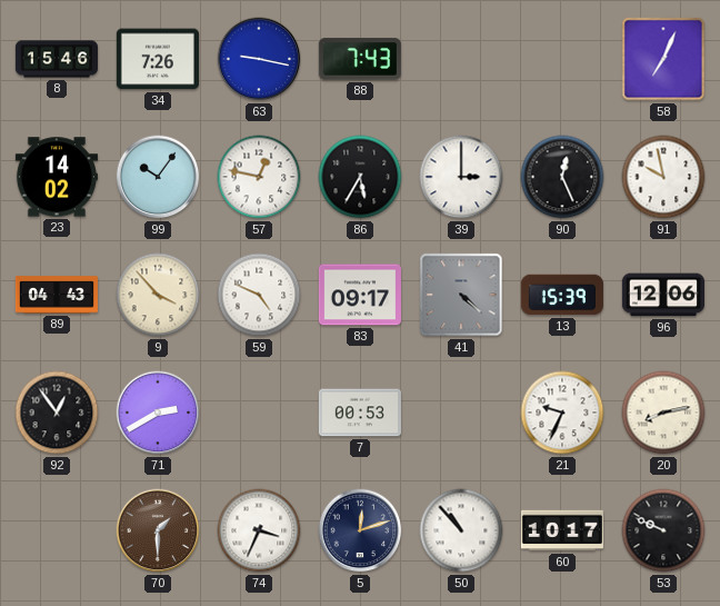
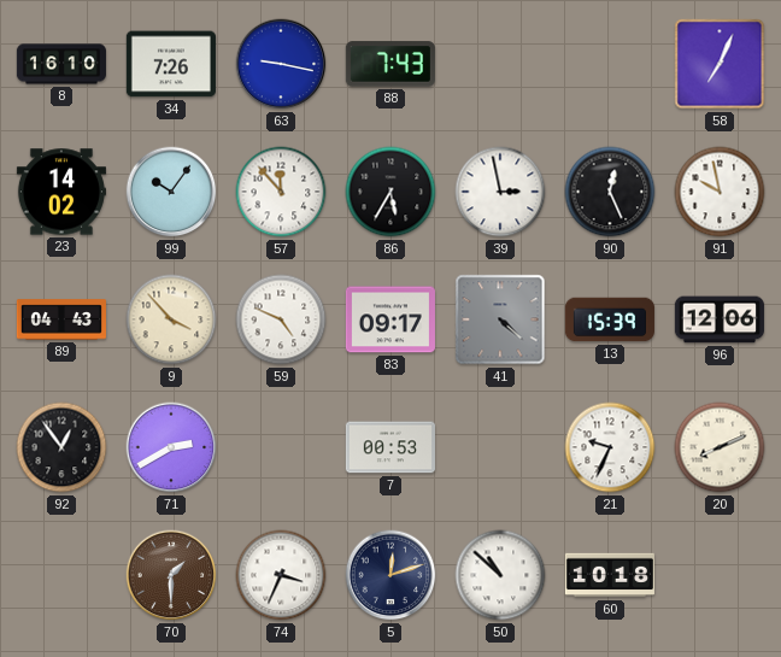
8: 15:46 -> 16:10 (61, 64)
57: 12:47 -> 11:53 (281, 192)
39: 3:00 -> 2:58 (500, 192)
20: 8:13 -> 8:11 (720, 447)
50: 10:53 -> 10:52 (500, 575)
60: 10:17 -> 10:18 (610, 575)
53: 9:49 -> none (663, 530)
